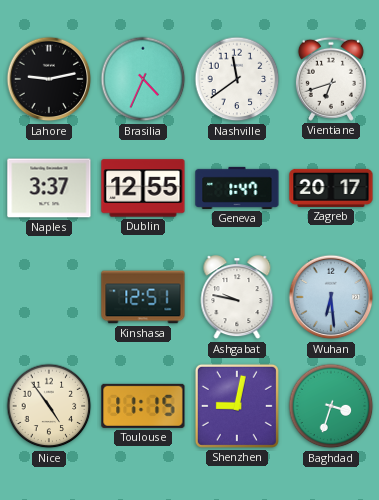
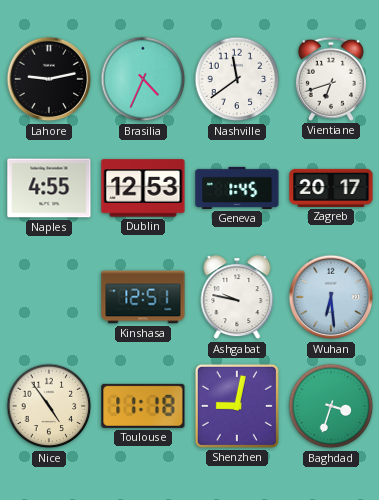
Naples: 3:37 -> 4:55 (49, 188)
Dublin: 12:55 -> 12:53 (143, 188)
Geneva: 1:47 -> 1:45 (237, 188)
Toulouse: 11:15 -> 11:18 (143, 406)
